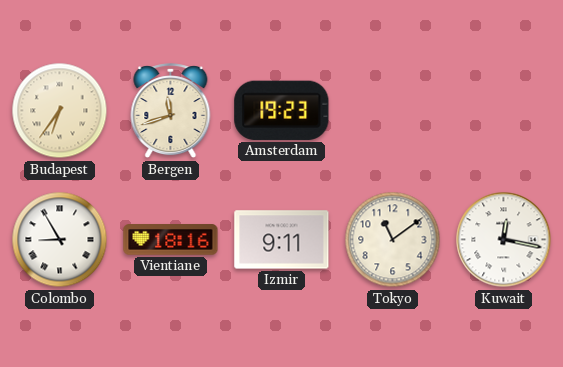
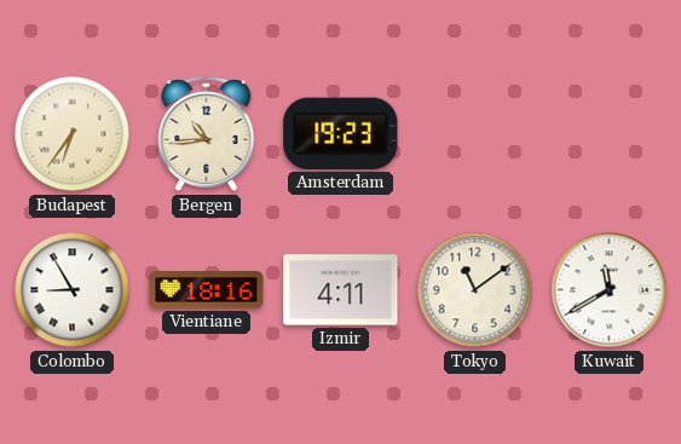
Bergen: 11:42 -> 10:44 (207, 134)
Izmir: 9:11 -> 4:11 (341, 290)
Kuwait: 12:17 -> 11:40 (610, 290)
